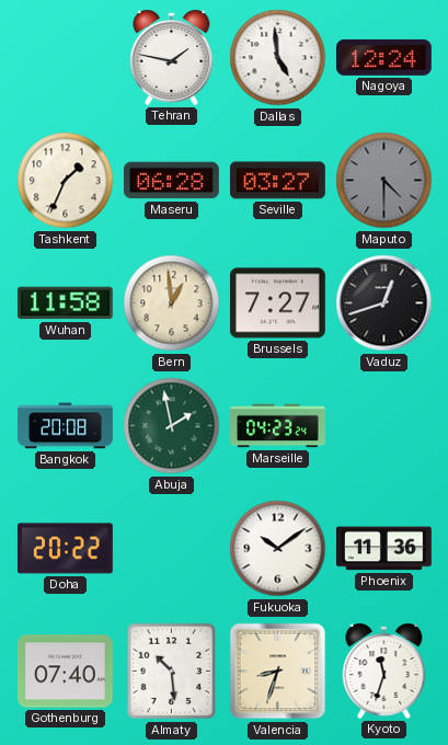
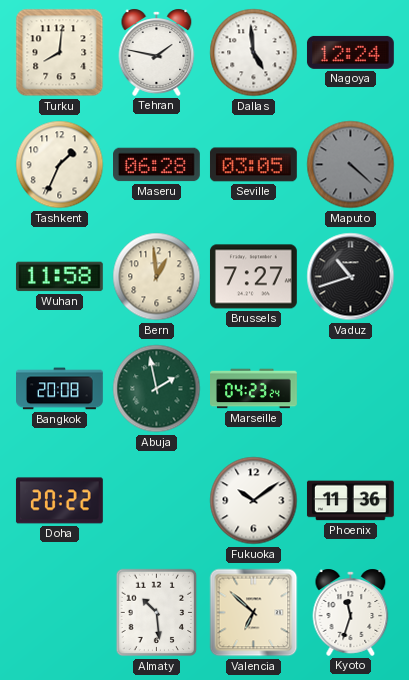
Turku: none -> 8:01 (60, 53)
Seville: 03:27 -> 03:05 (253, 165)
Maputo: 4:30 -> 4:22 (351, 165)
Vaduz: 12:42 -> 10:42 (351, 277)
Gothenburg: 07:40 -> none (65, 672)
Valencia: 8:33 -> 6:52 (254, 613)
